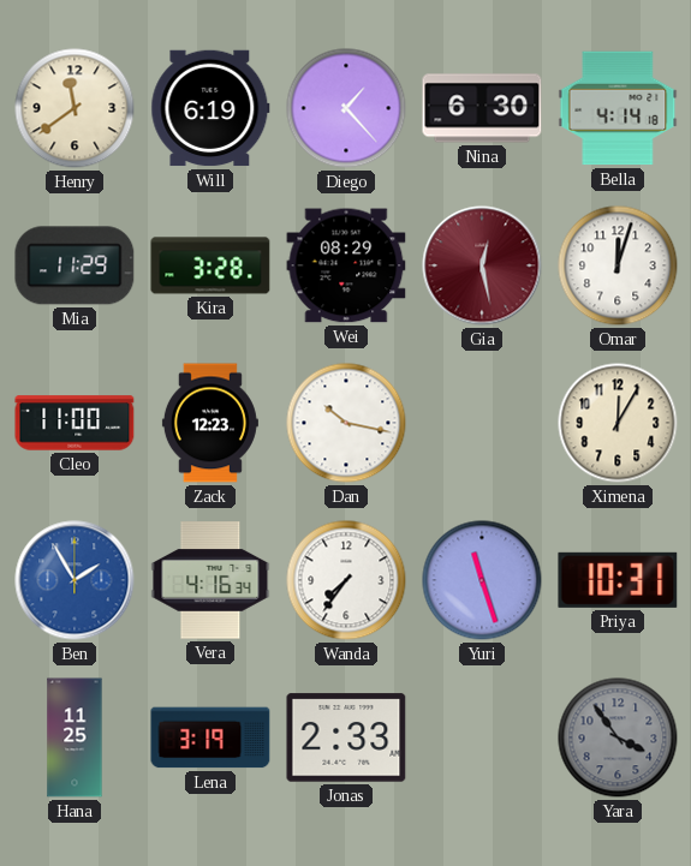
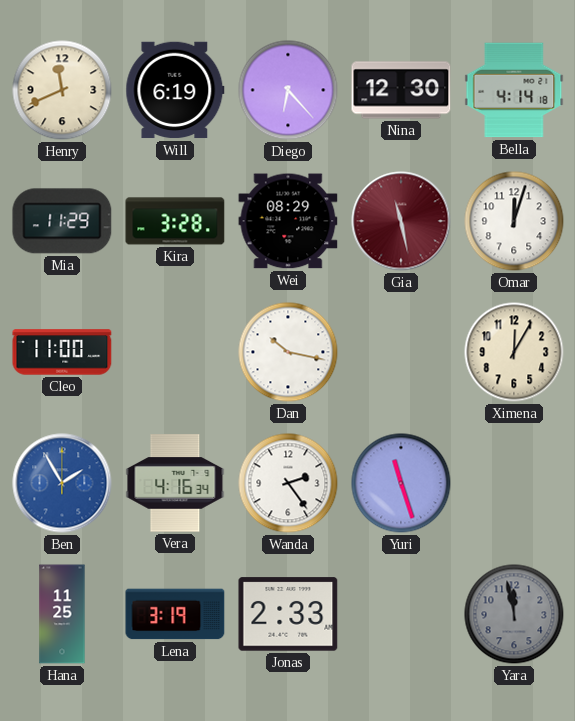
Henry: 11:39 -> 11:41 (62, 90)
Diego: 1:23 -> 6:23 (288, 90)
Nina: 6:30 -> 12:30 (401, 90)
Gia: 12:28 -> 11:28 (401, 221)
Zack: 12:23 -> none (210, 423)
Wanda: 7:36 -> 2:24 (288, 483)
Priya: 10:31 -> none (618, 580)
Yara: 3:54 -> 11:58 (514, 614)
